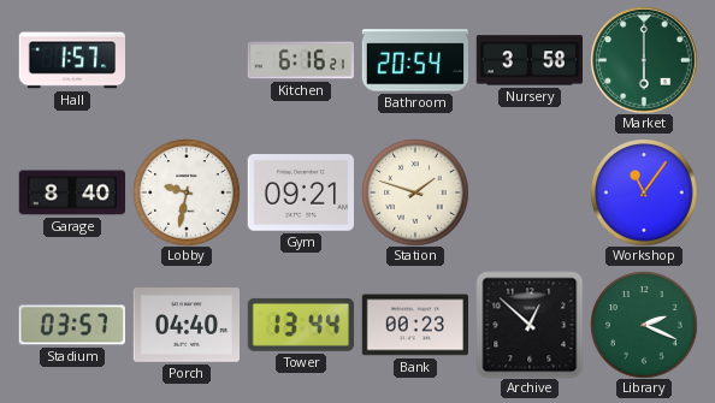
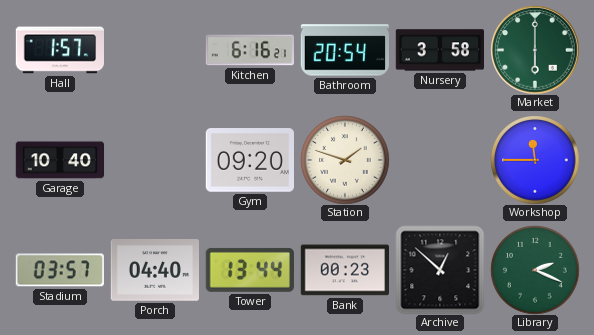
Garage: 8:40 -> 10:40 (60, 160)
Lobby: 9:32 -> none (187, 192)
Gym: 09:21 -> 09:20 (249, 160)
Workshop: 11:06 -> 11:45 (535, 160)
